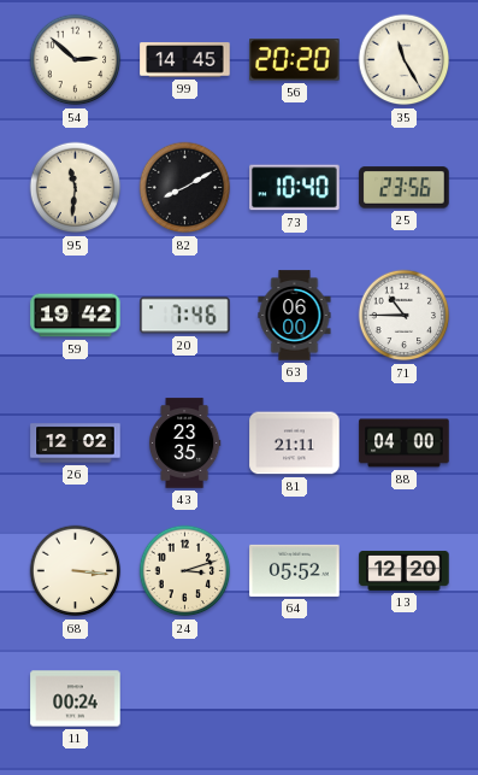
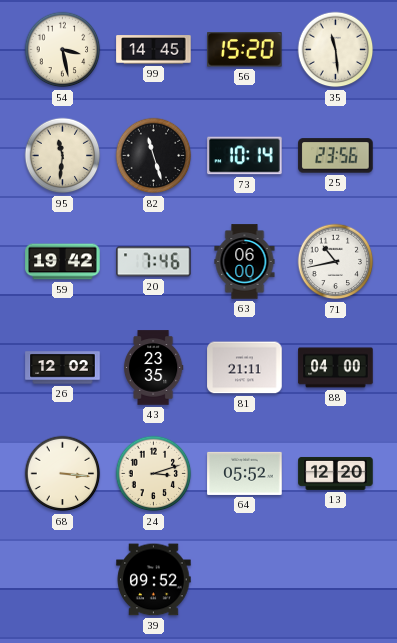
54: 2:52 -> 3:28 (63, 50)
56: 20:20 -> 15:20 (245, 50)
35: 11:25 -> 11:29 (336, 50)
82: 8:10 -> 11:27 (154, 156)
73: 10:40 -> 10:14 (245, 156)
71: 10:45 -> 10:43 (336, 262)
11: 00:24 -> none (76, 699)
39: none -> 09:52 (154, 580)
